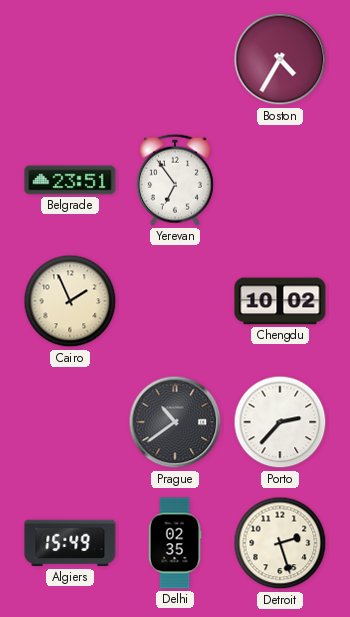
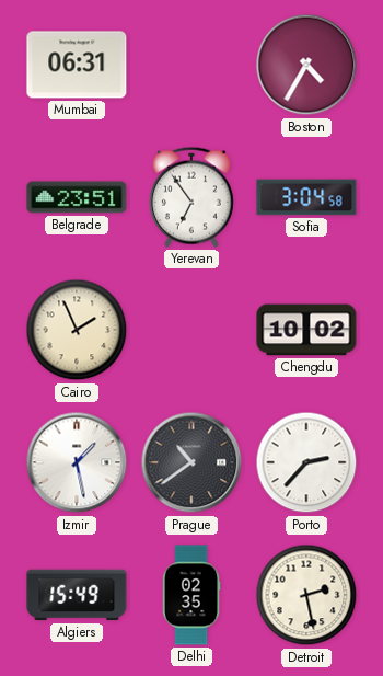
Mumbai: none -> 06:31 (77, 65)
Sofia: none -> 3:04 (306, 197)
Izmir: none -> 1:28 (77, 462)
Detroit: 2:27 -> 2:28 (306, 595)
